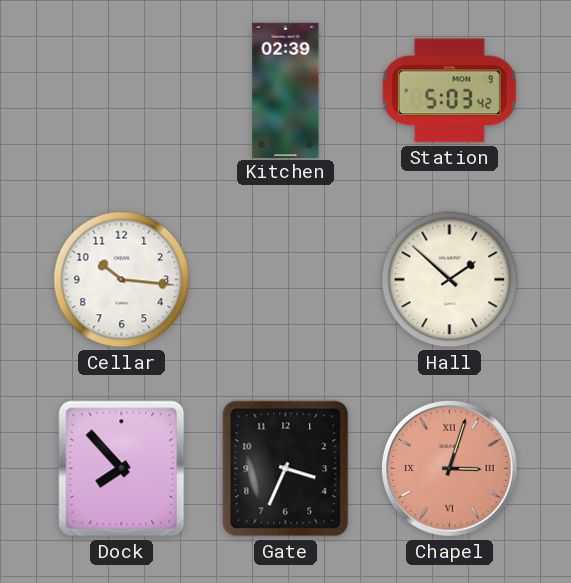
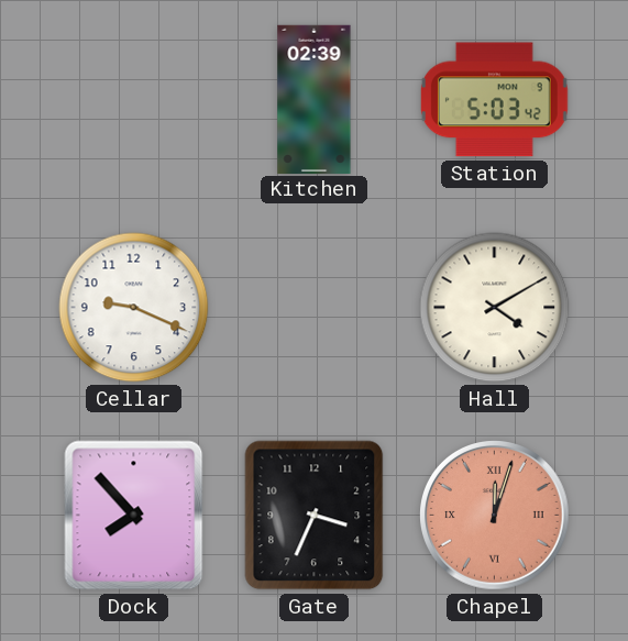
Cellar: 10:16 -> 9:19 (134, 308)
Hall: 1:52 -> 4:10 (495, 308)
Chapel: 3:03 -> 12:03 (495, 516)
